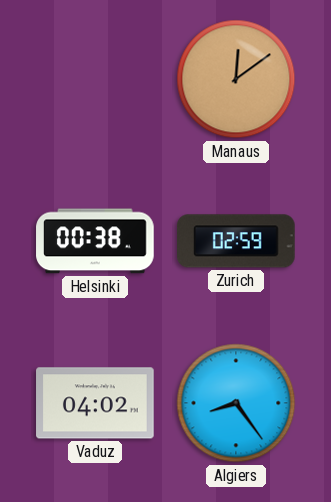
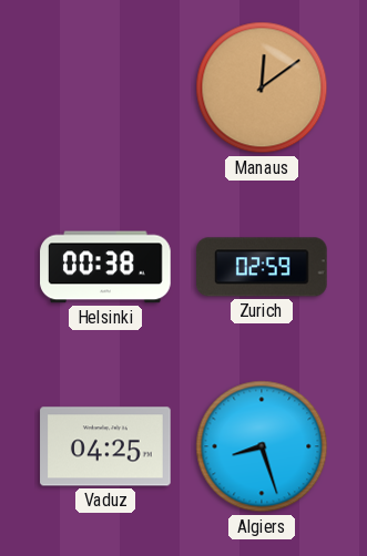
Vaduz: 04:02 -> 04:25 (105, 446)
Algiers: 8:24 -> 8:27 (262, 446)
